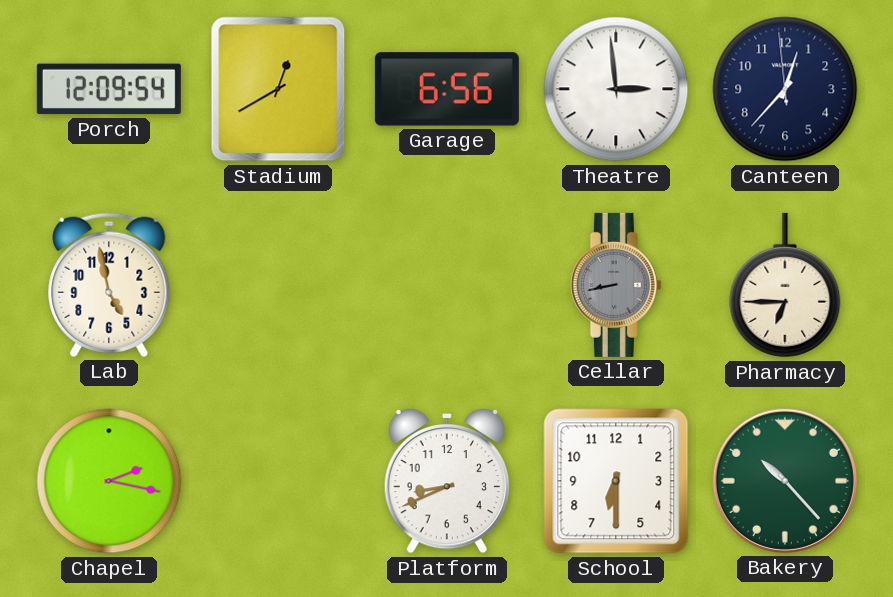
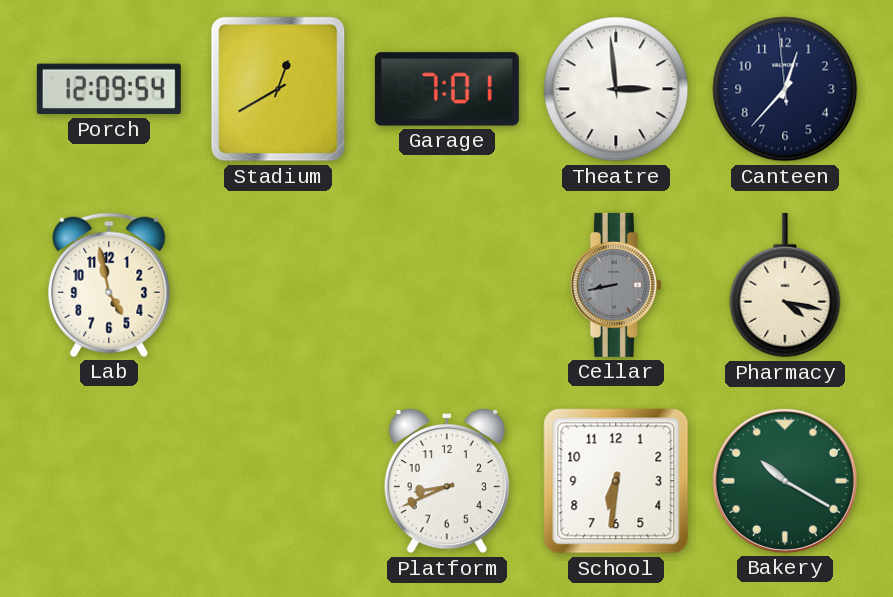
Garage: 6:56 -> 7:01 (447, 89)
Pharmacy: 6:45 -> 4:17 (785, 285)
Chapel: 2:17 -> none (109, 481)
School: 6:30 -> 6:31 (616, 481)
Bakery: 10:23 -> 10:20 (785, 481)
